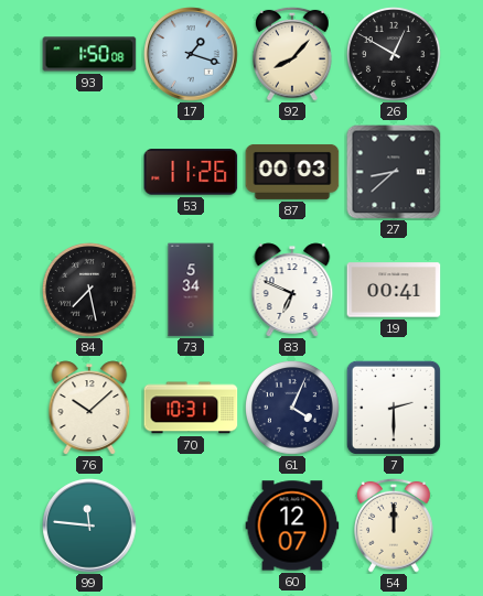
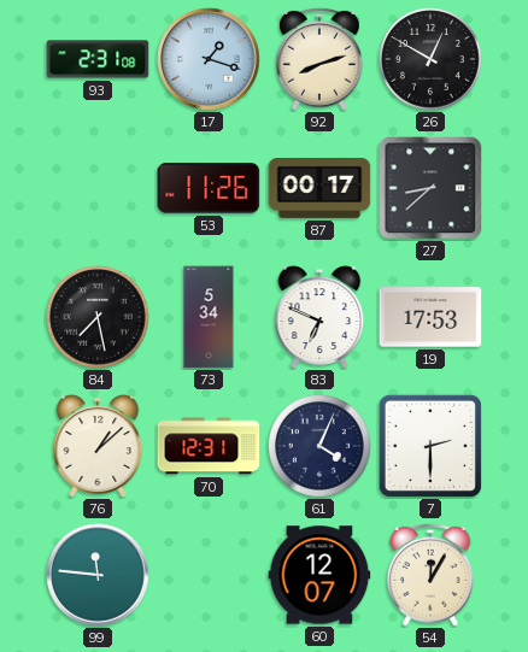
93: 1:50 -> 2:31 (98, 59)
92: 8:07 -> 8:12 (321, 59)
87: 00:03 -> 00:17 (319, 188)
19: 00:41 -> 17:53 (430, 317)
76: 10:08 -> 1:08 (98, 446)
70: 10:31 -> 12:31 (209, 446)
54: 12:00 -> 12:05 (432, 575)
